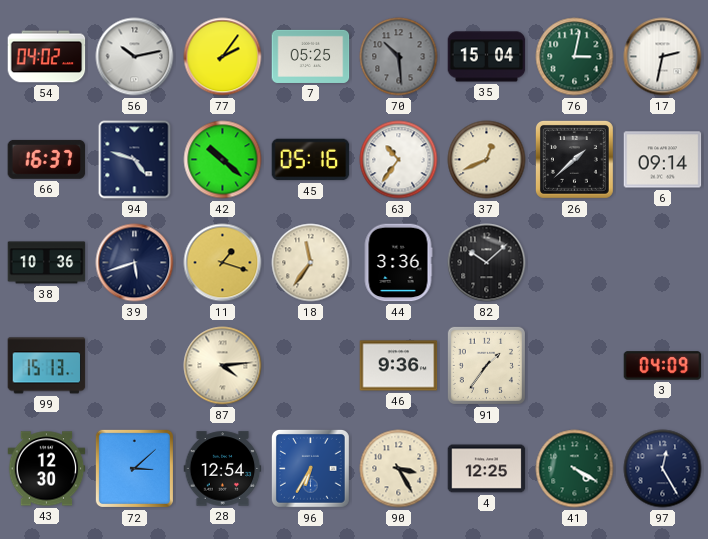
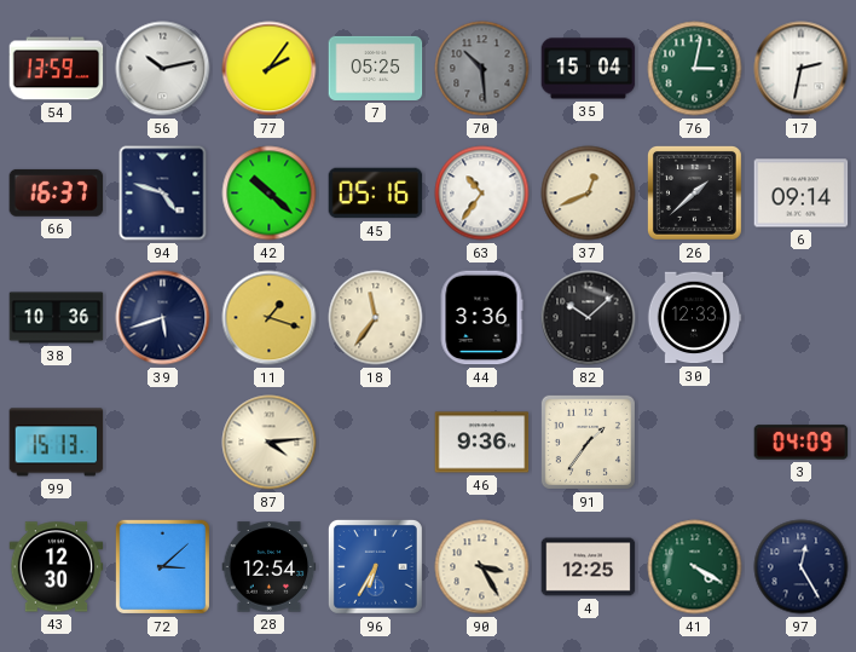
54: 04:02 -> 13:59 (57, 69)
30: none -> 12:33 (694, 318)
